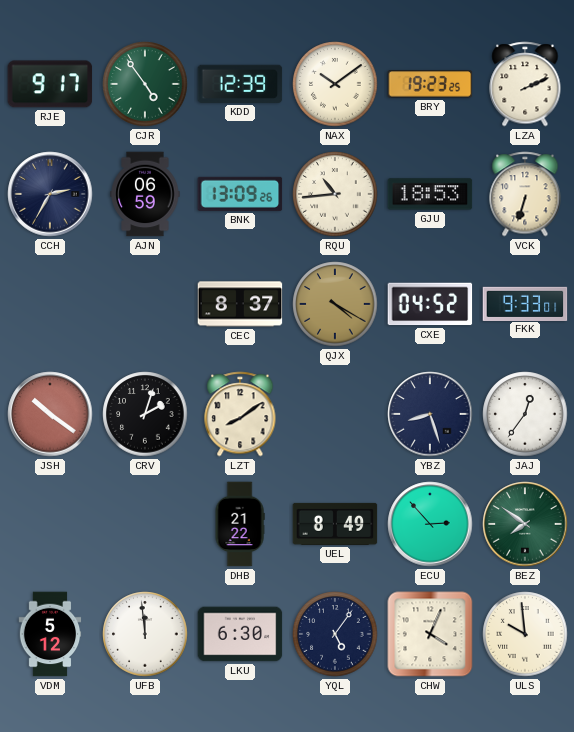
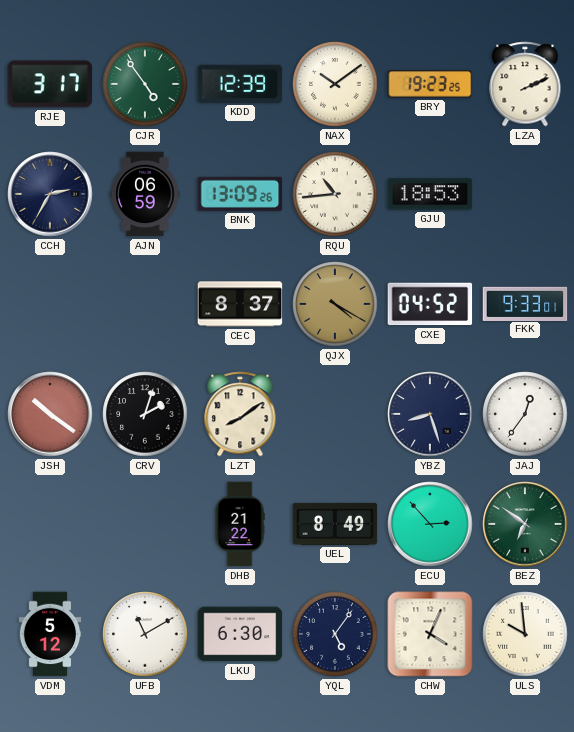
RJE: 9:17 -> 3:17 (50, 84)
VCK: 6:33 -> none (525, 194)
BEZ: 7:51 -> 6:51 (525, 524)
UFB: 11:59 -> 11:10 (145, 634)
